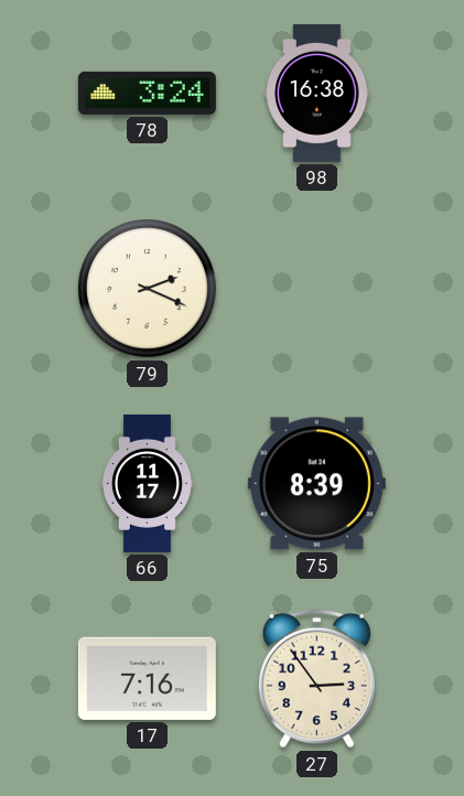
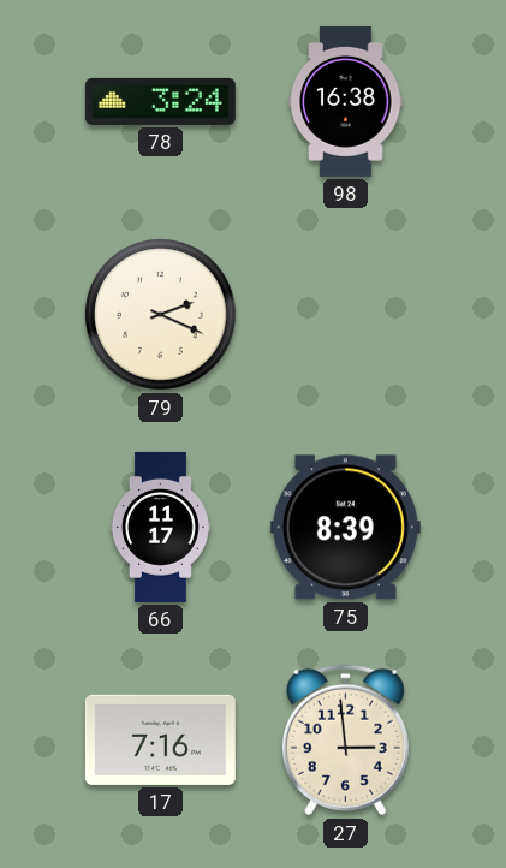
27: 2:54 -> 2:59 (345, 741)
